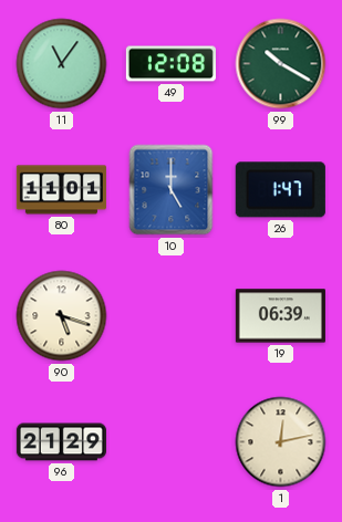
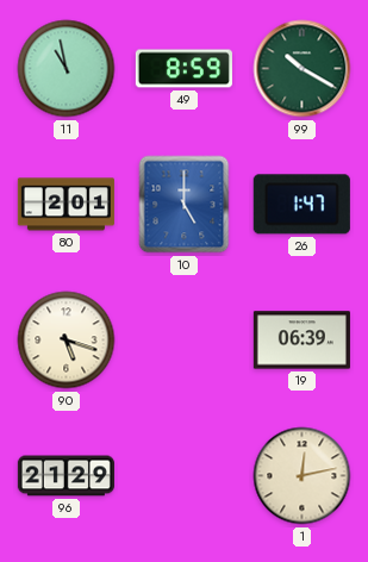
11: 11:06 -> 10:58 (67, 69)
49: 12:08 -> 8:59 (183, 69)
80: 11:01 -> 2:01 (66, 205)
